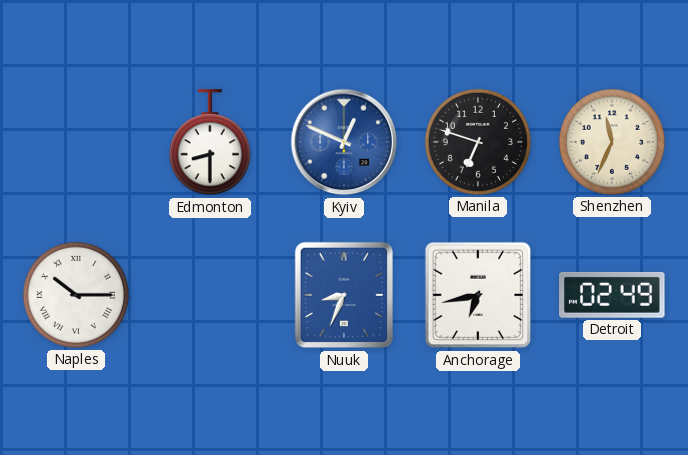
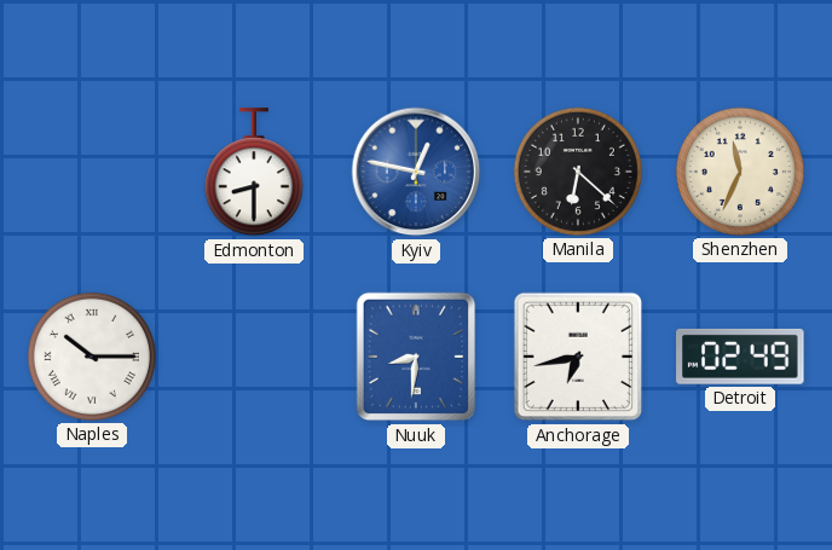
Kyiv: 12:49 -> 12:47 (416, 172)
Manila: 6:48 -> 6:22 (578, 172)
Nuuk: 8:34 -> 8:31 (416, 357)
